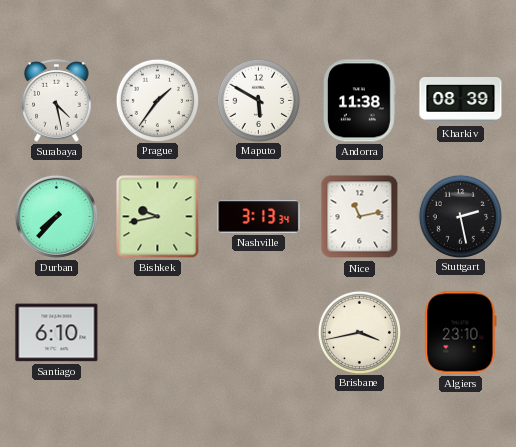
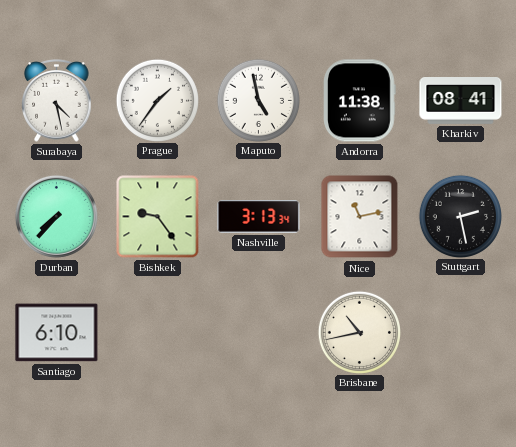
Maputo: 5:50 -> 4:58 (258, 100)
Kharkiv: 08:39 -> 08:41 (461, 101)
Bishkek: 9:43 -> 9:24 (158, 217)
Brisbane: 3:43 -> 10:43 (359, 332)
Algiers: 23:10 -> none (461, 333)
